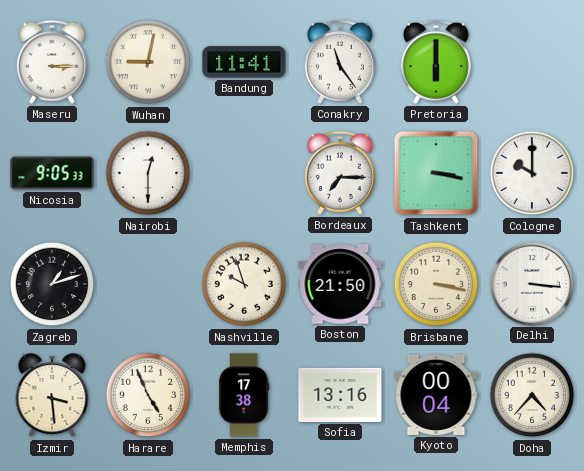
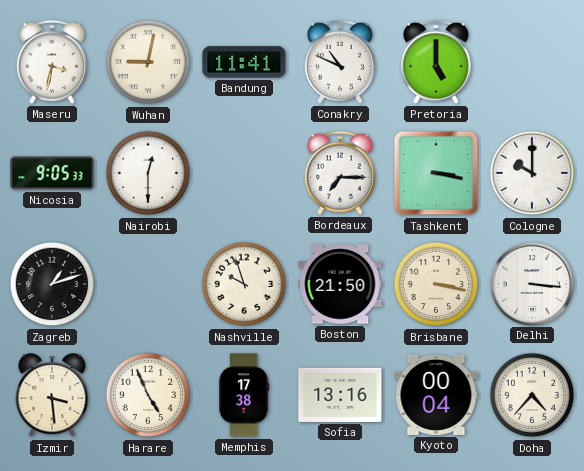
Maseru: 3:15 -> 3:32 (52, 62)
Conakry: 11:24 -> 10:49 (340, 62)
Pretoria: 6:00 -> 5:00 (436, 62)
